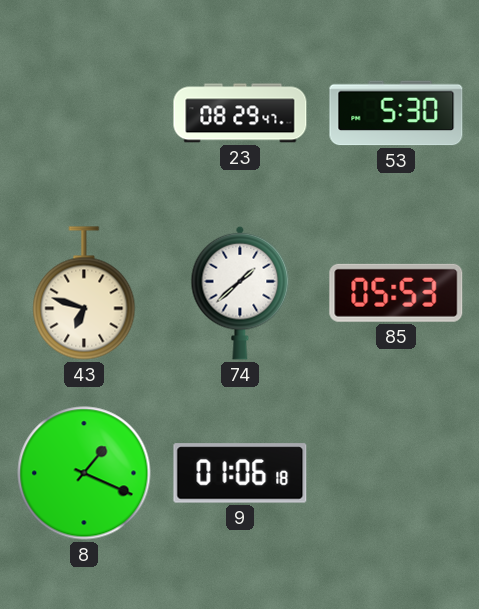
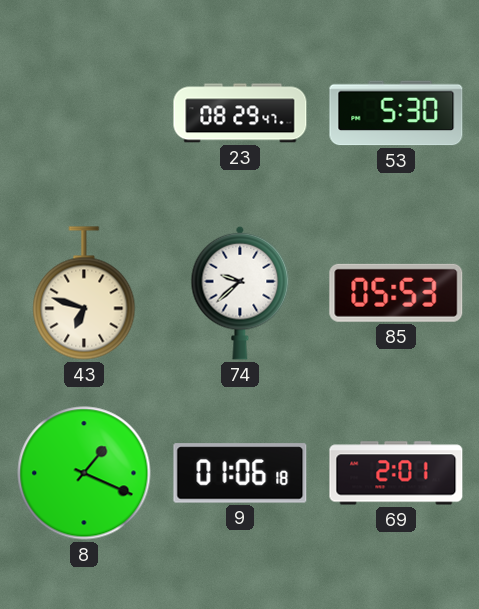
74: 1:38 -> 9:38 (240, 293)
69: none -> 2:01 (396, 473)
